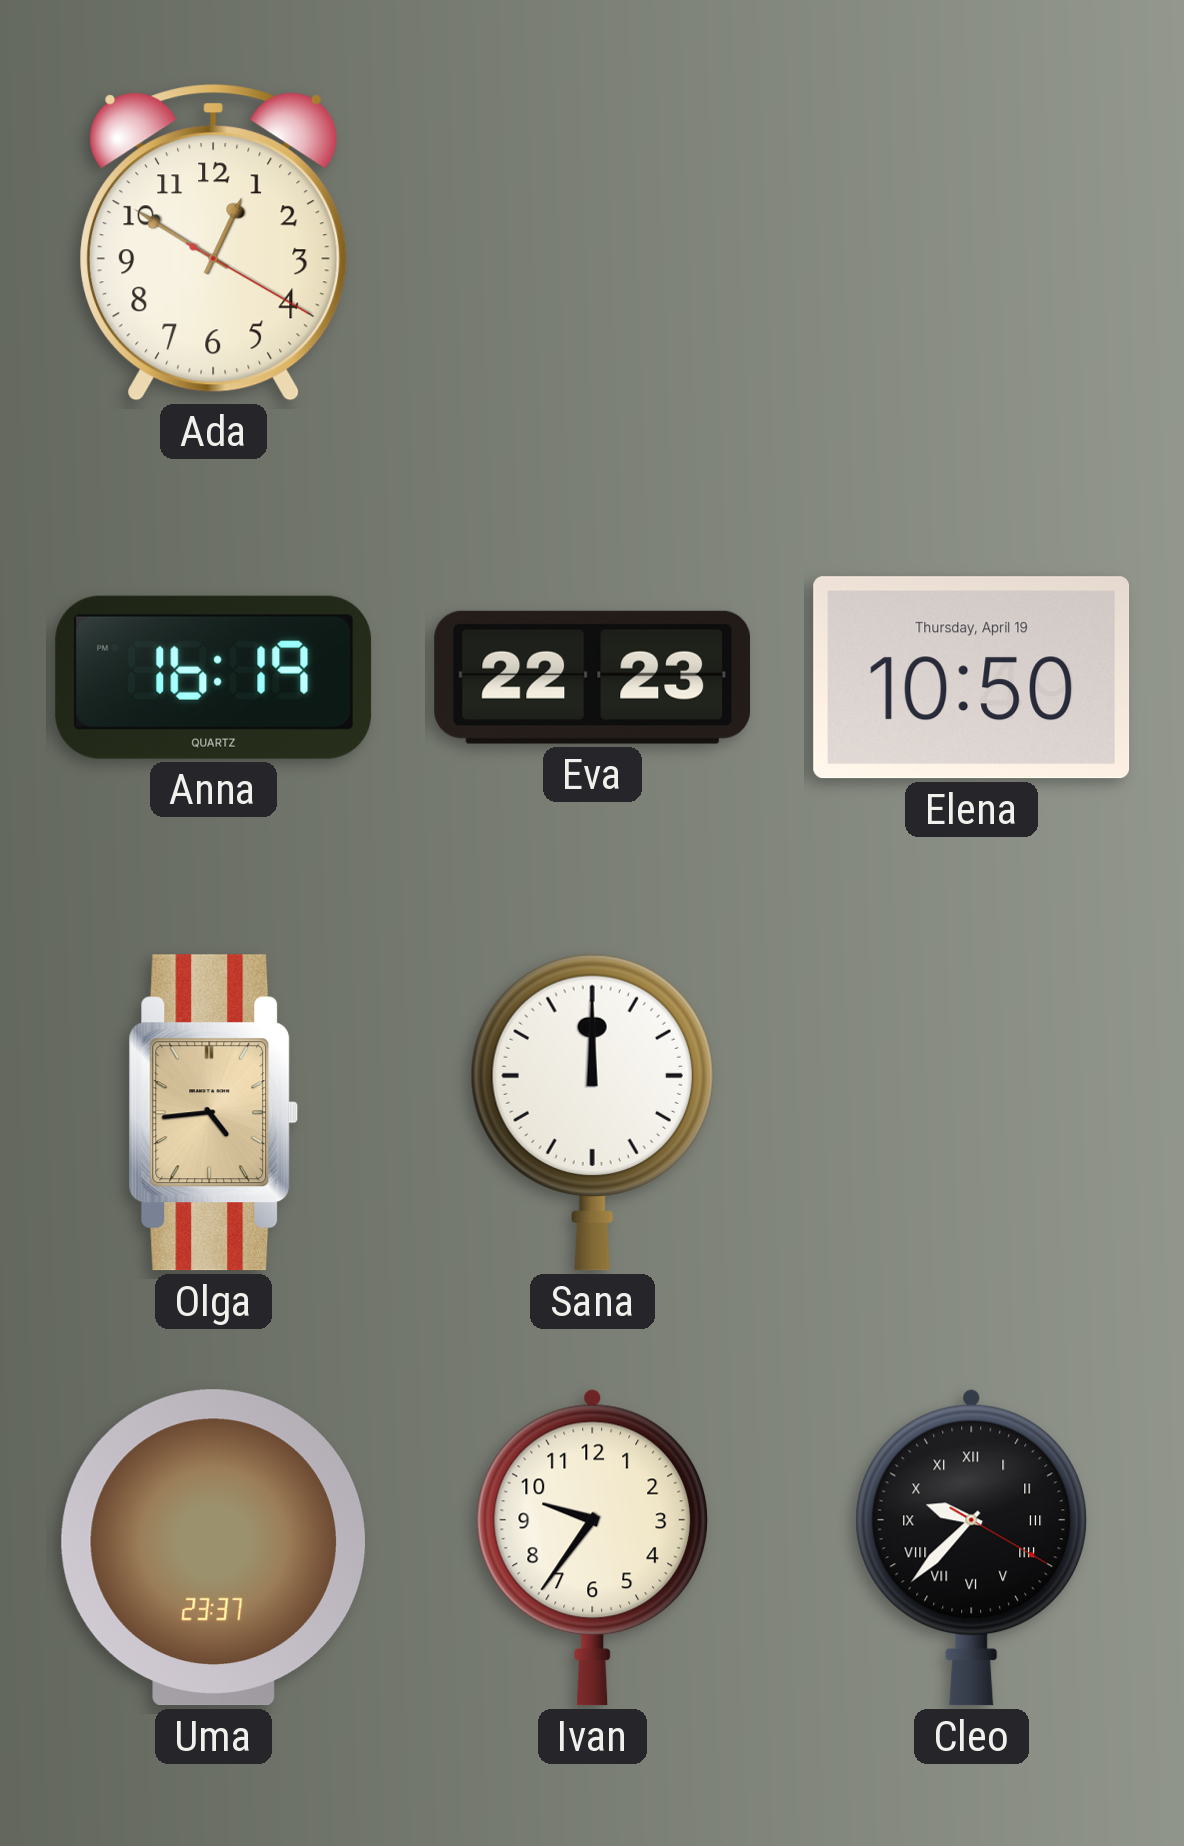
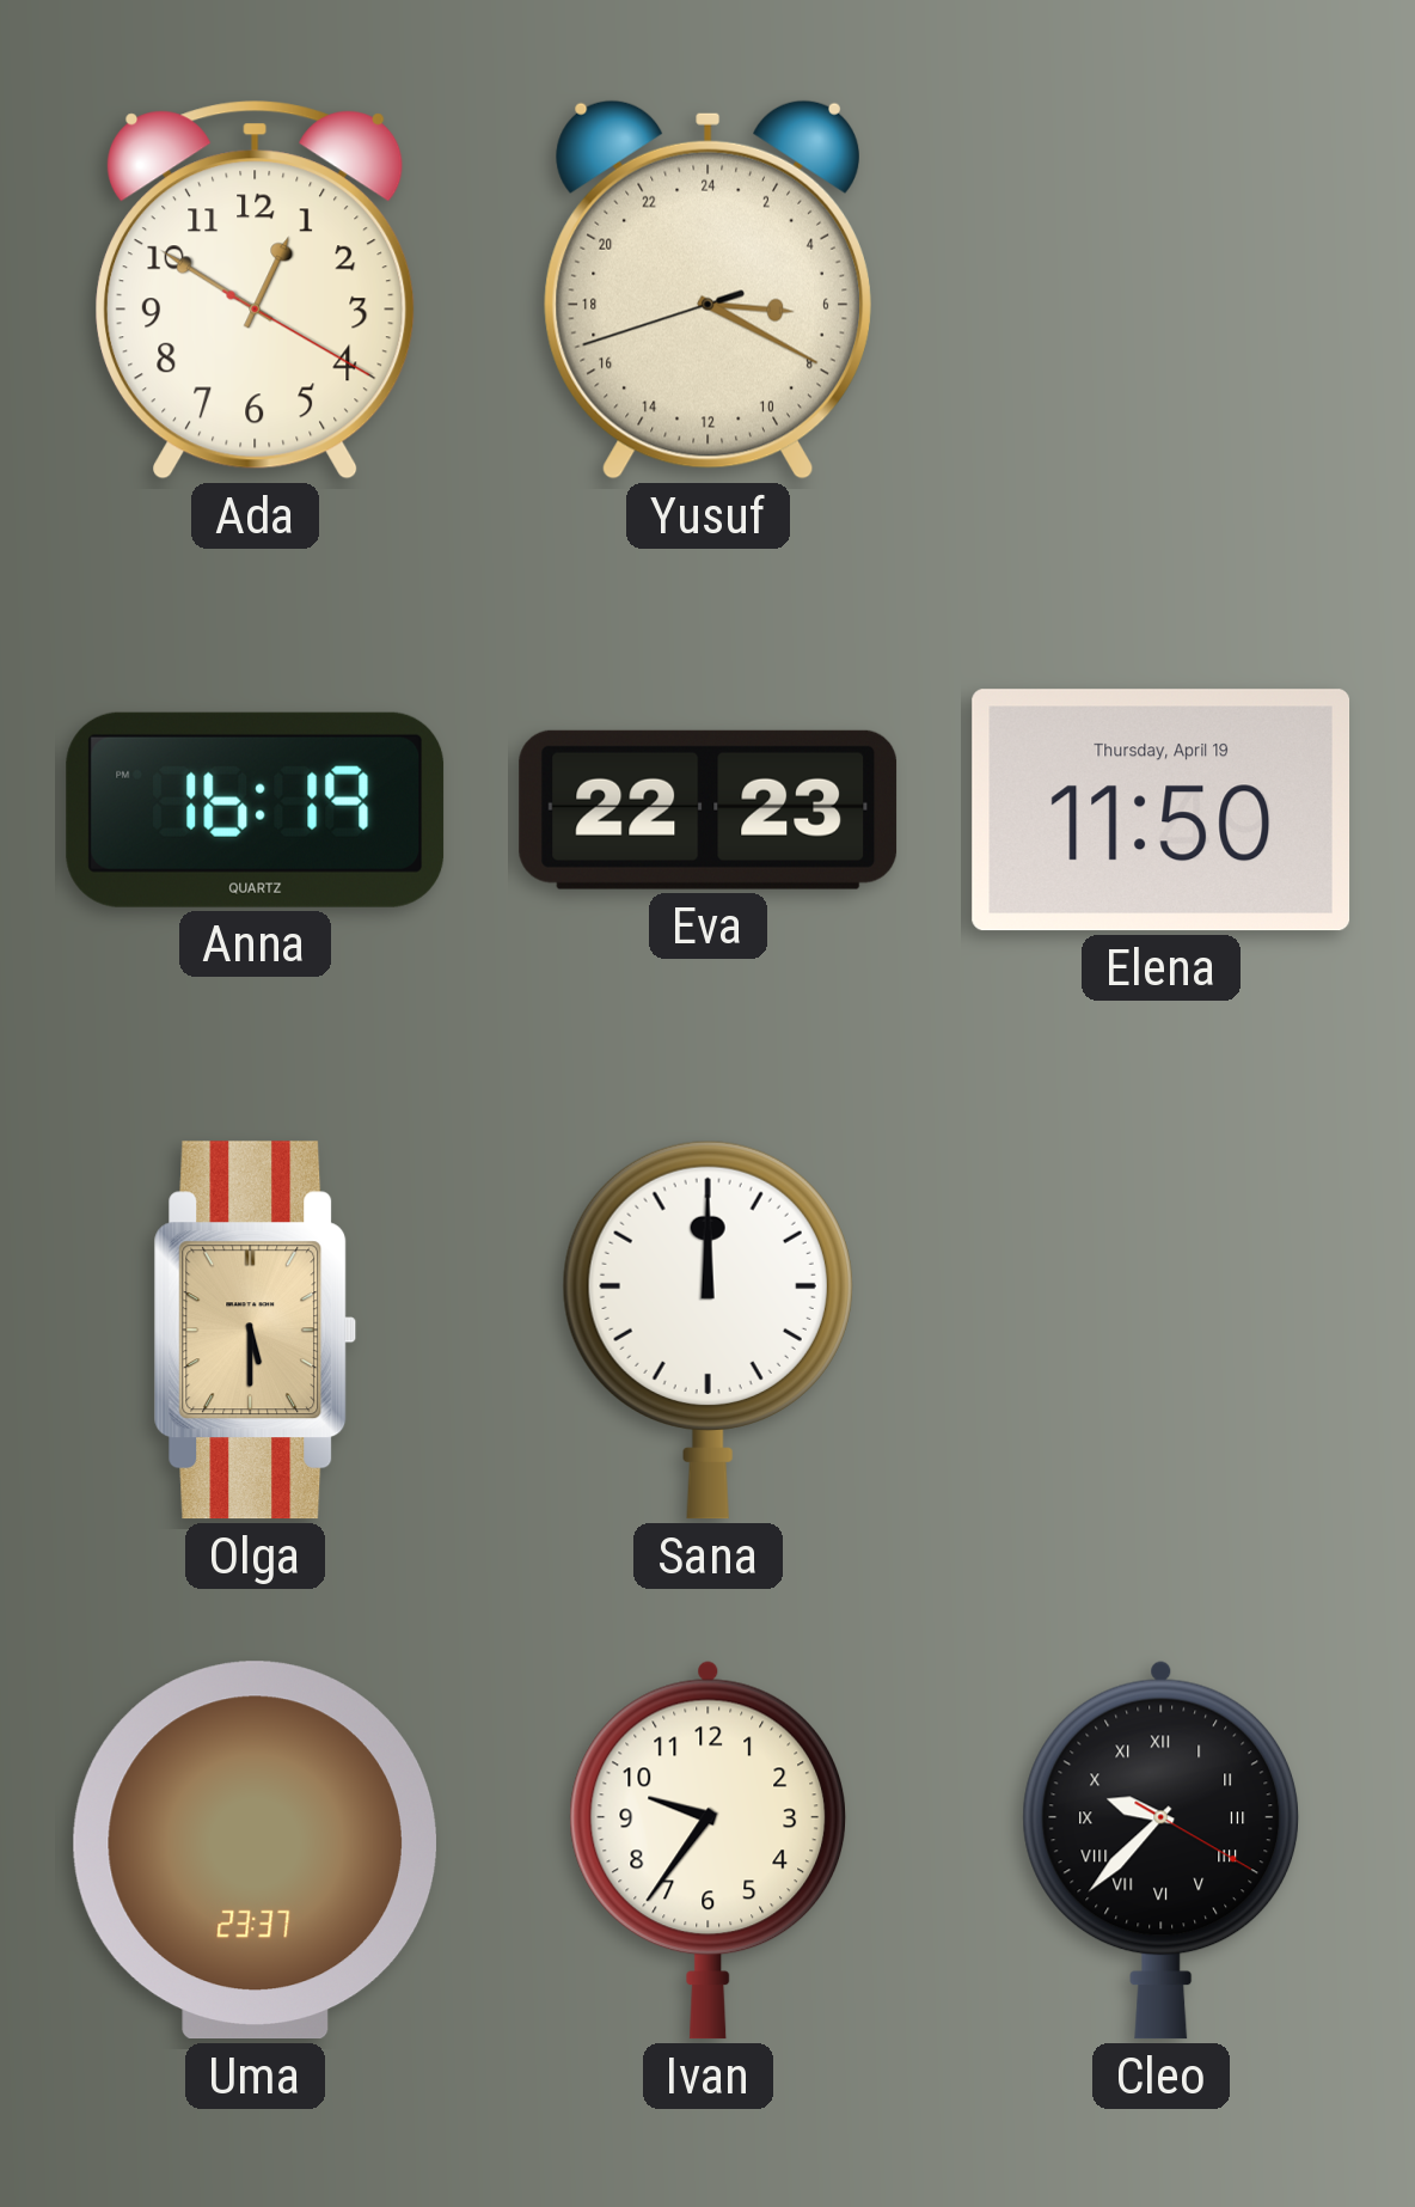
Yusuf: none -> 6:19 (707, 289)
Elena: 10:50 -> 11:50 (1162, 811)
Olga: 4:44 -> 5:30 (256, 1331)
